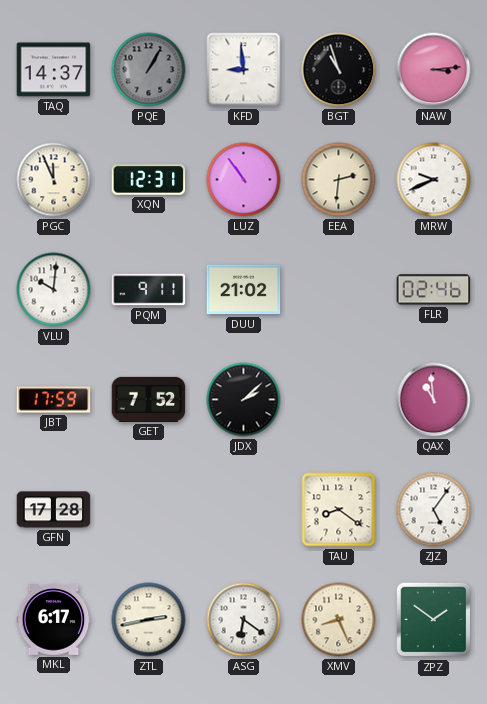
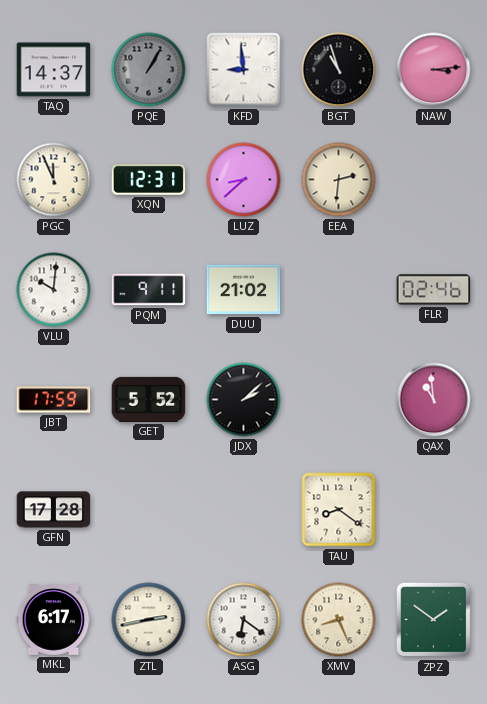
LUZ: 10:54 -> 8:38 (244, 180)
MRW: 9:41 -> none (434, 180)
GET: 7:52 -> 5:52 (149, 399)
ZJZ: 5:06 -> none (434, 510)
